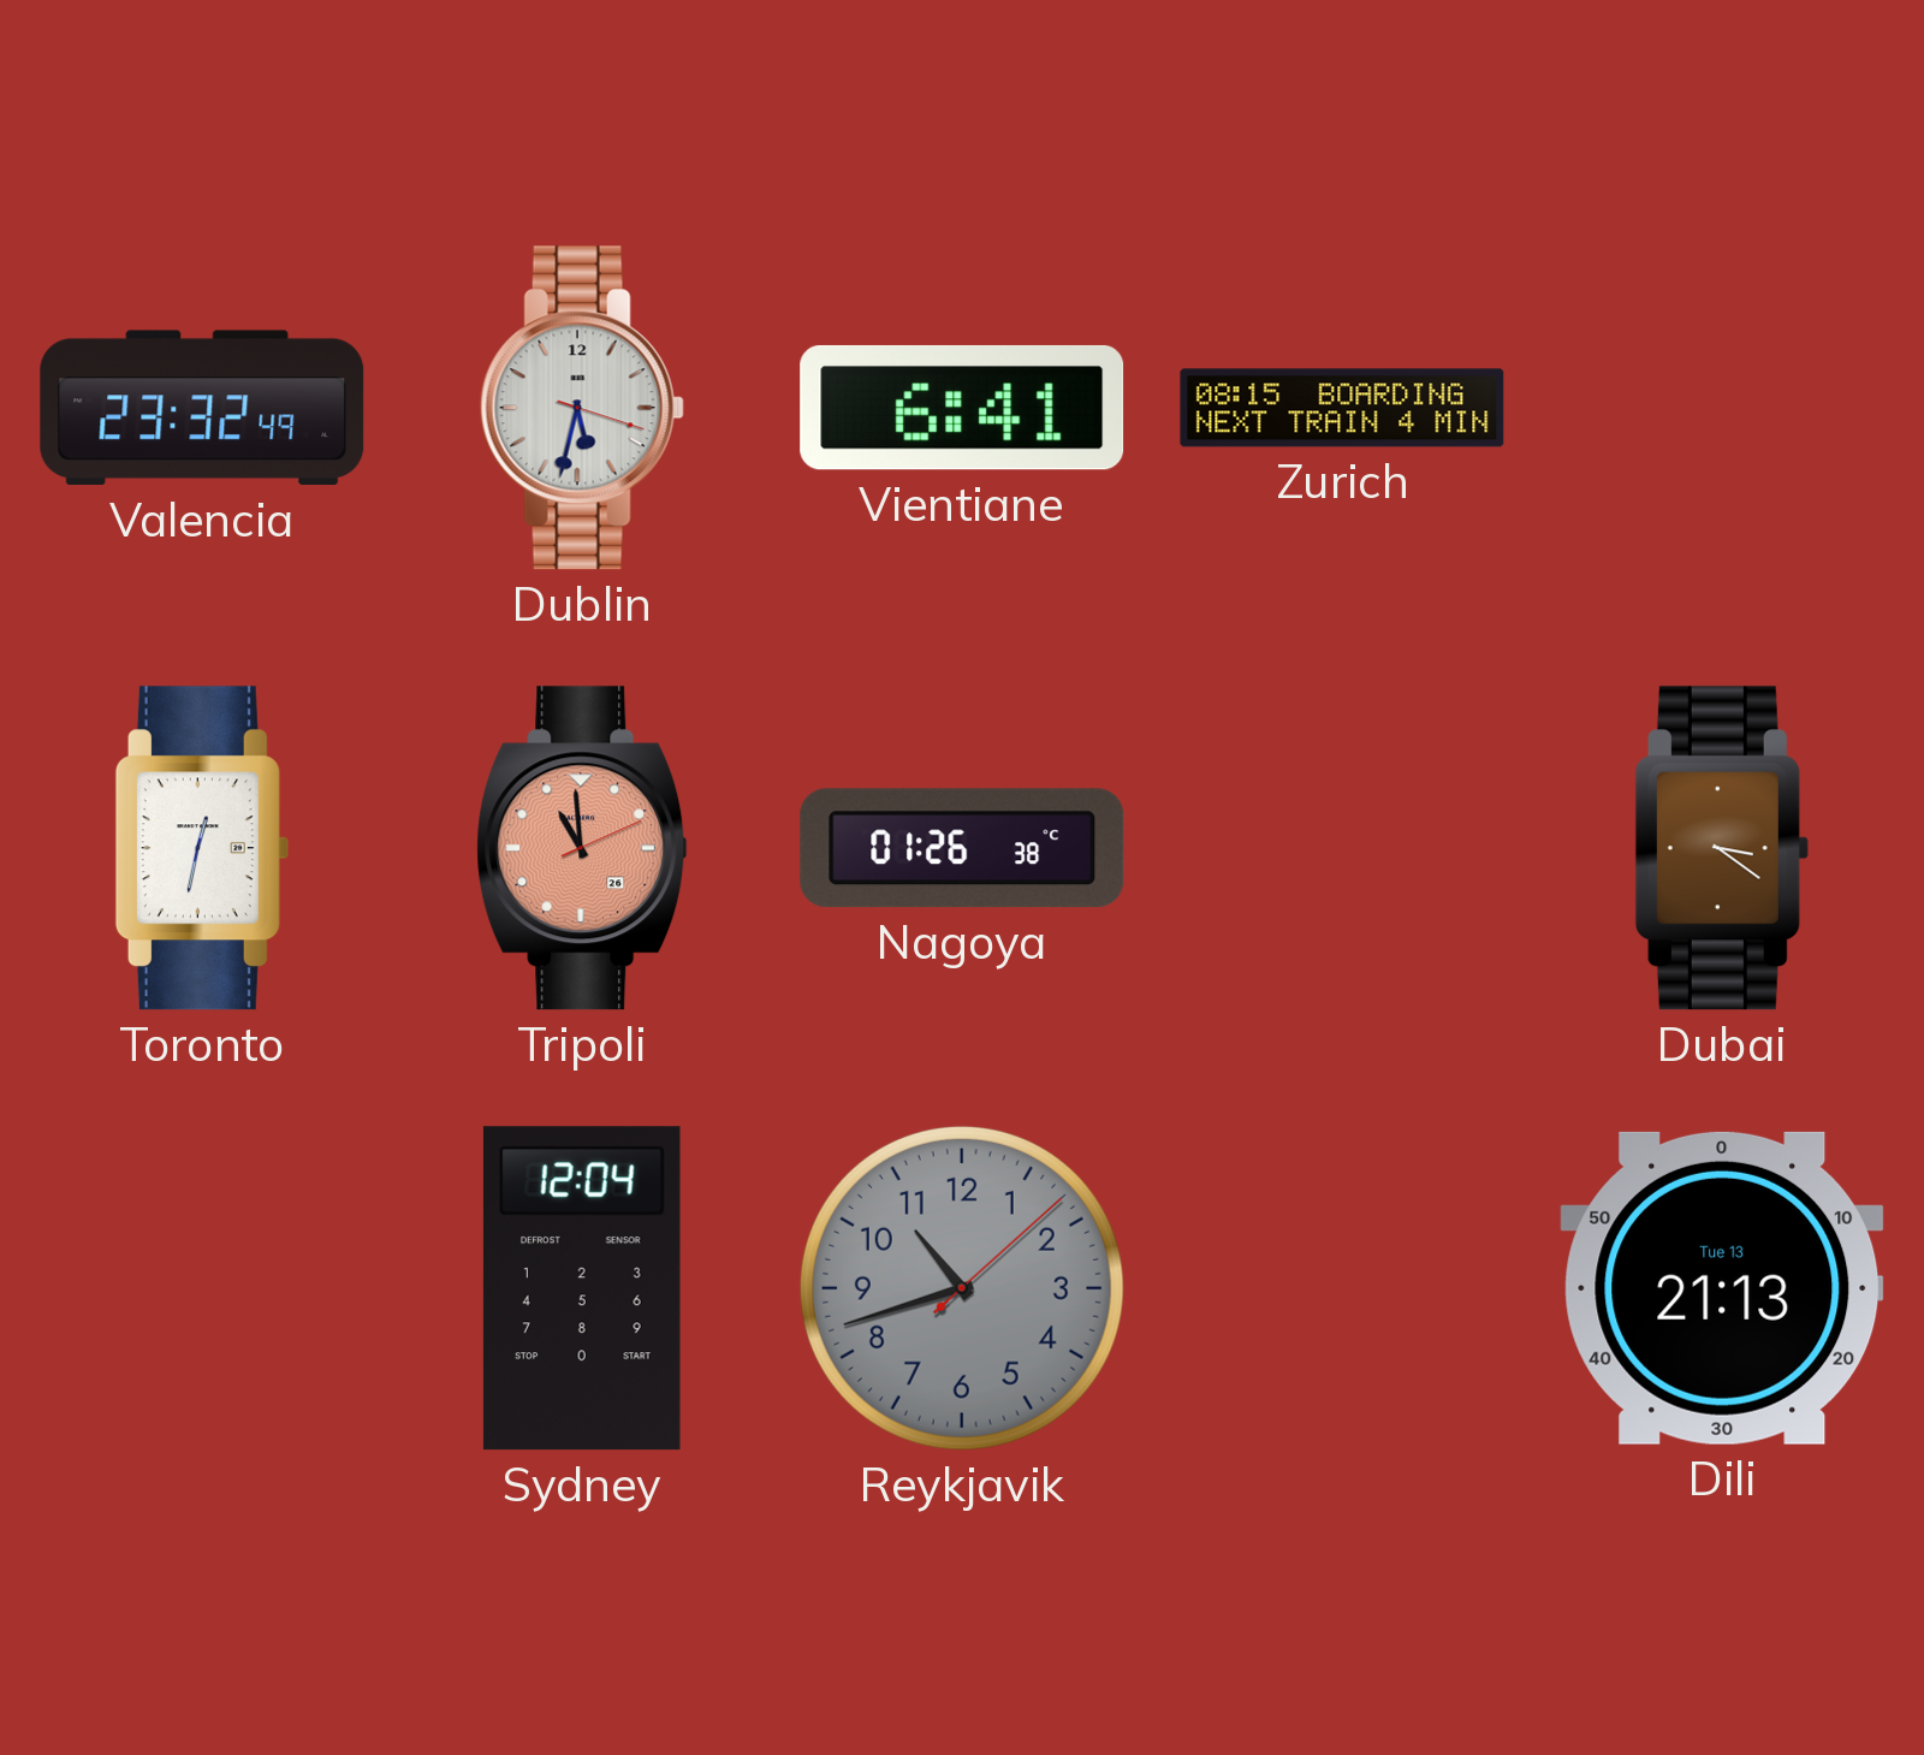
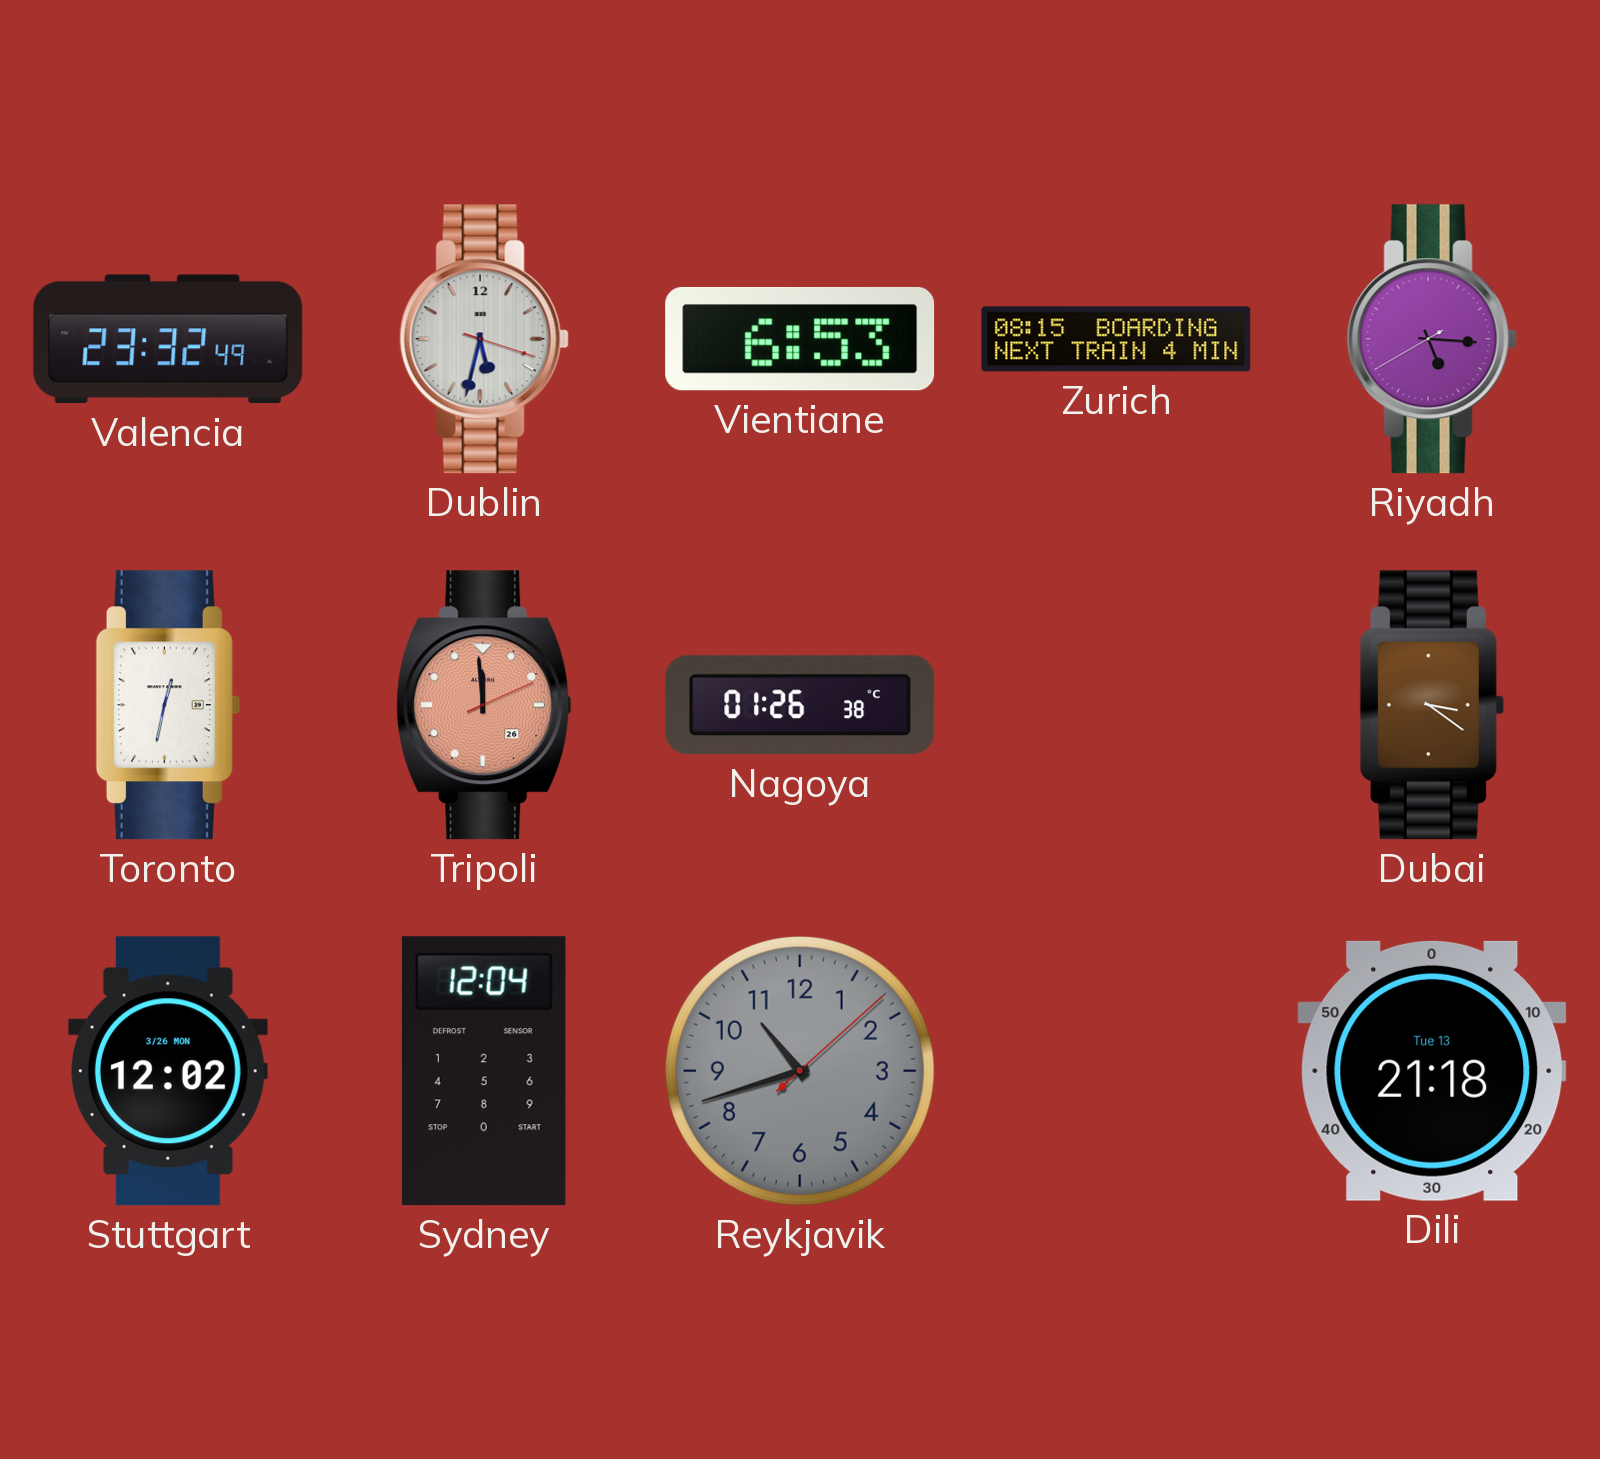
Vientiane: 6:41 -> 6:53 (800, 339)
Riyadh: none -> 5:15 (1432, 339)
Tripoli: 10:59 -> 11:59 (484, 705)
Stuttgart: none -> 12:02 (168, 1071)
Dili: 21:13 -> 21:18 (1432, 1071)
